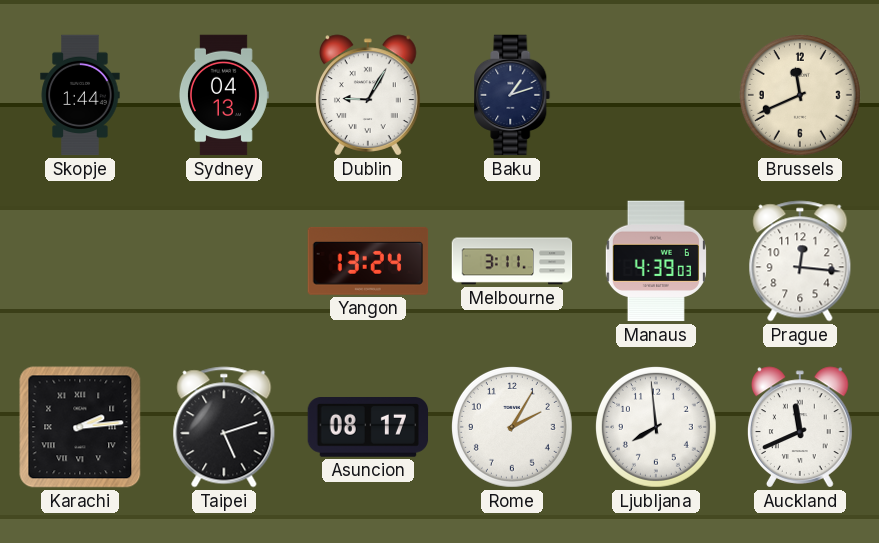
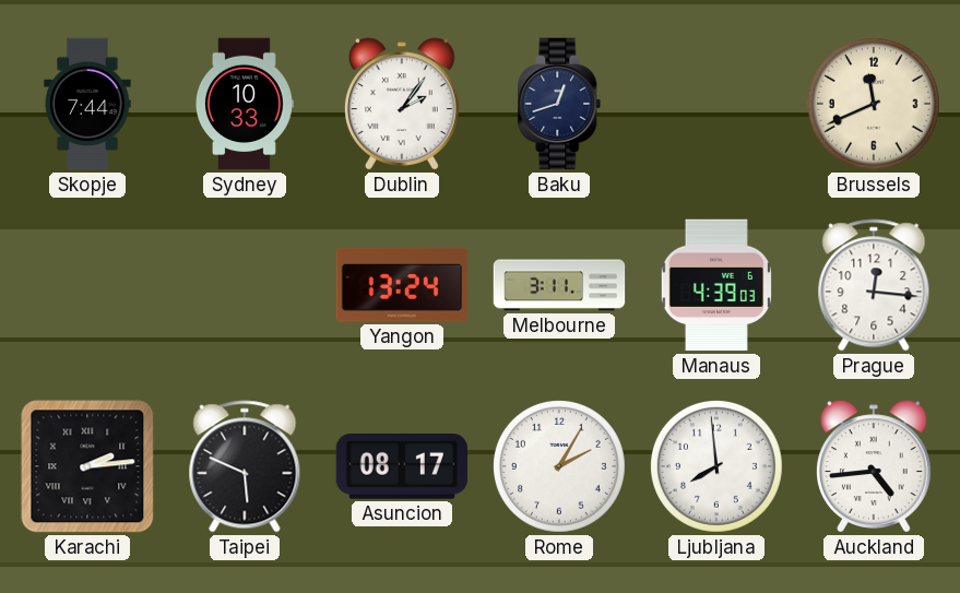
Skopje: 1:44 -> 7:44 (87, 104)
Sydney: 04:13 -> 10:33 (244, 104)
Dublin: 9:05 -> 2:06 (403, 104)
Baku: 1:12 -> 12:42 (559, 104)
Taipei: 5:12 -> 5:49 (245, 466)
Auckland: 11:41 -> 4:44 (875, 466)
